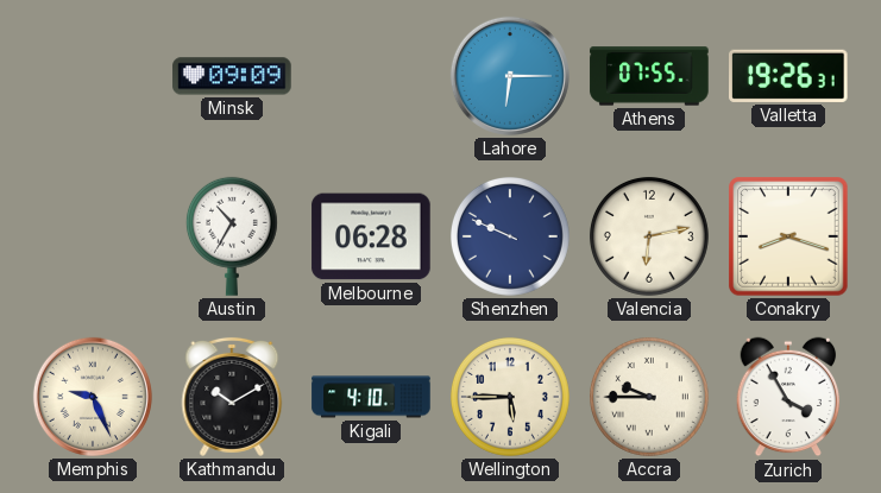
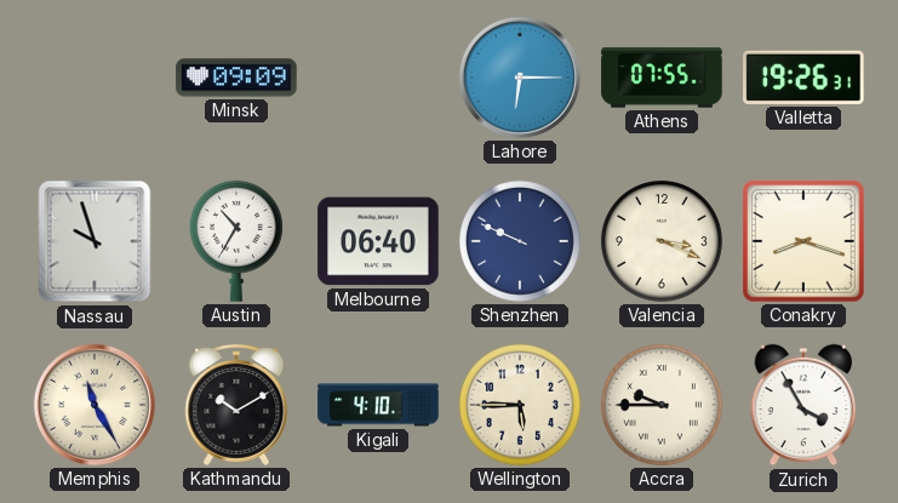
Nassau: none -> 9:57 (95, 241)
Melbourne: 06:28 -> 06:40 (378, 241)
Valencia: 6:13 -> 3:19 (662, 241)
Memphis: 9:26 -> 11:25 (95, 405)
